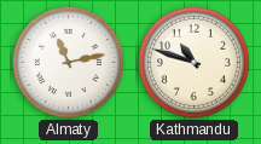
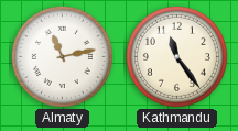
Kathmandu: 10:48 -> 11:24 (176, 56)
